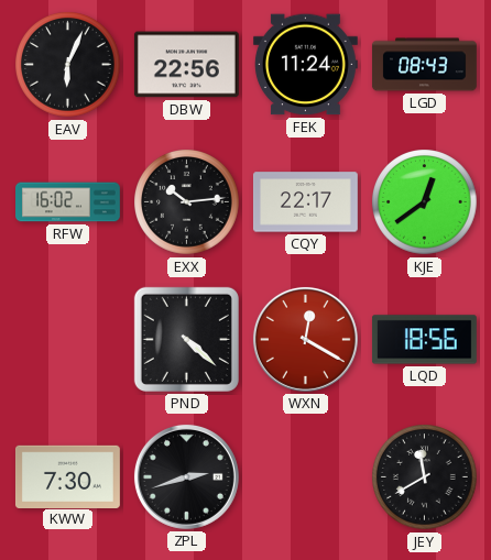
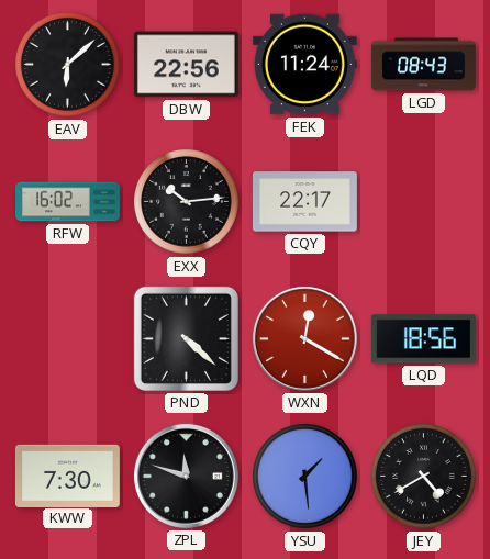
EAV: 6:04 -> 6:08 (68, 65)
KJE: 12:39 -> none (425, 202)
ZPL: 2:42 -> 11:48 (186, 476)
YSU: none -> 1:29 (305, 477)
JEY: 11:40 -> 4:40 (424, 477)
